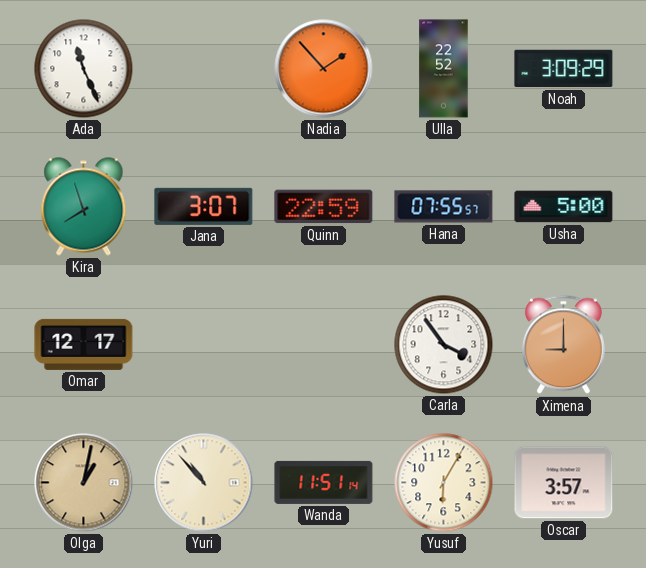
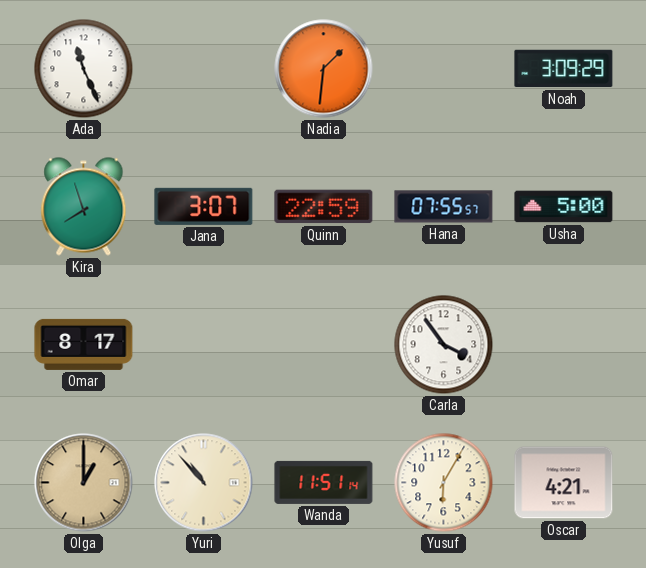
Nadia: 1:53 -> 1:31 (324, 69)
Ulla: 22:52 -> none (444, 69)
Omar: 12:17 -> 8:17 (84, 344)
Ximena: 9:00 -> none (563, 345)
Olga: 1:02 -> 1:00 (84, 483)
Oscar: 3:57 -> 4:21 (564, 483)
